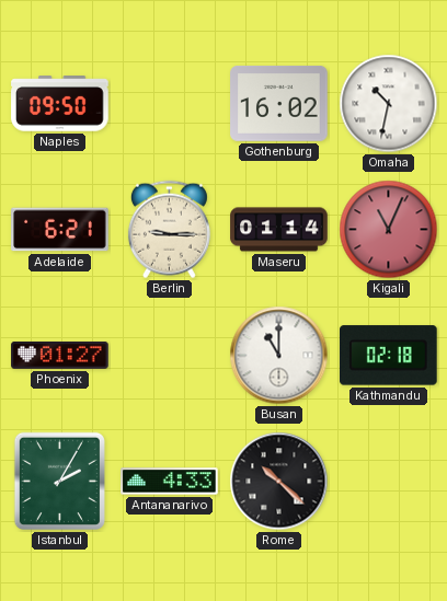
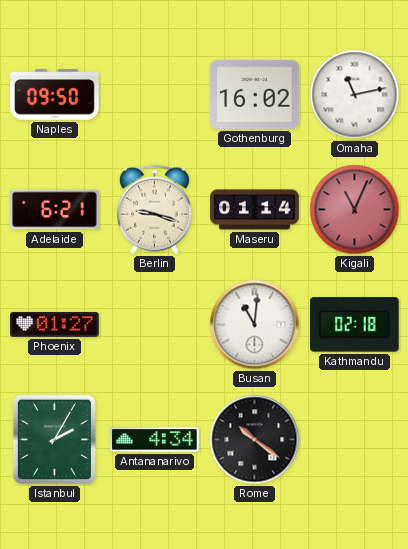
Omaha: 10:32 -> 11:13 (355, 95)
Berlin: 9:15 -> 9:18 (154, 210)
Busan: 11:00 -> 11:01 (255, 325)
Antananarivo: 4:33 -> 4:34 (155, 440)
Rome: 10:22 -> 10:21 (255, 440)
